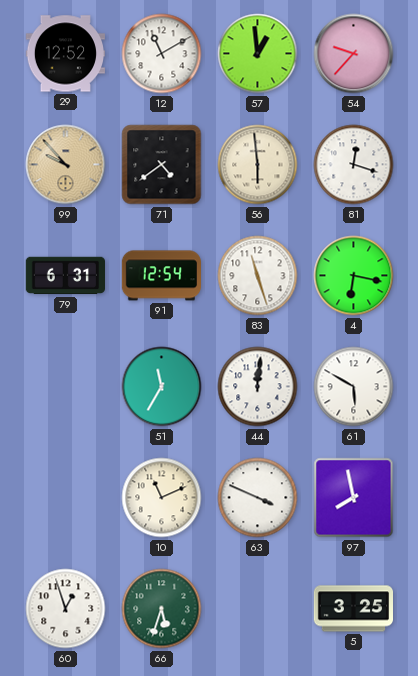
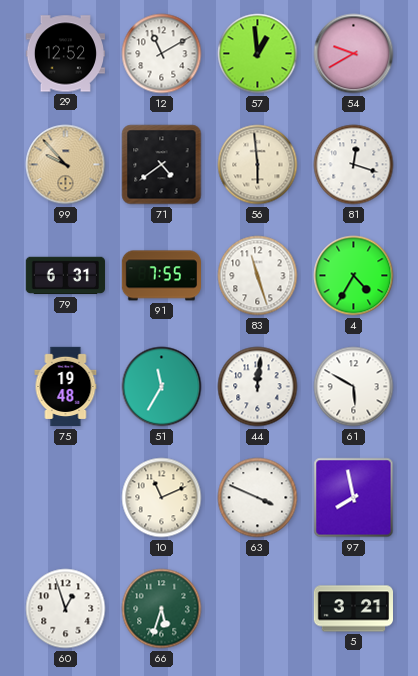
54: 9:37 -> 9:40 (354, 54)
91: 12:54 -> 7:55 (161, 276)
4: 6:17 -> 4:35 (354, 276)
75: none -> 19:48 (66, 387)
5: 3:25 -> 3:21 (354, 609)
